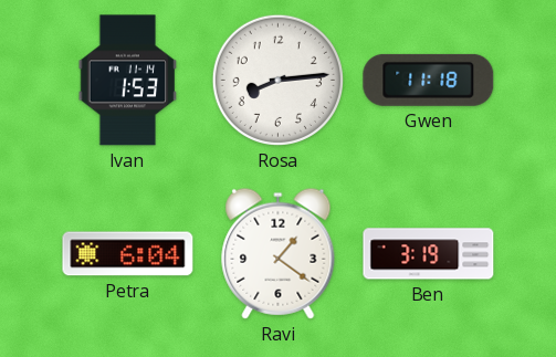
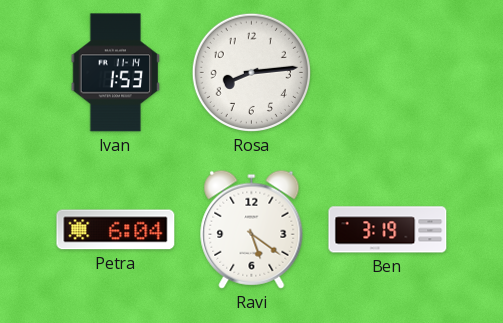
Gwen: 11:18 -> none (429, 80)
Ravi: 1:21 -> 5:21 (252, 229)
